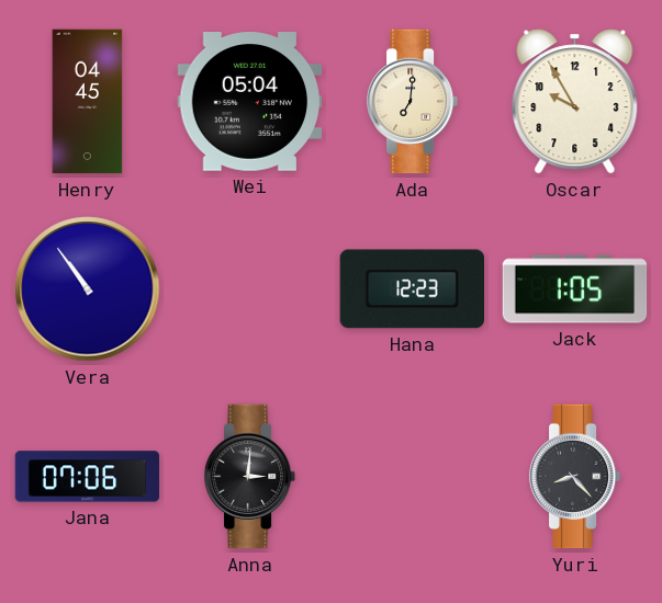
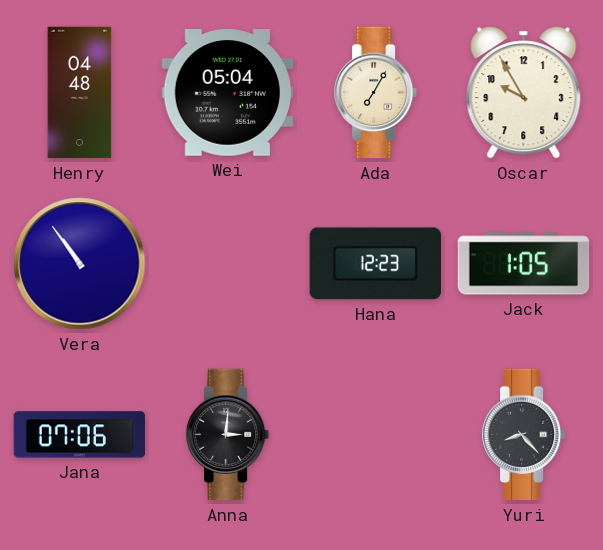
Henry: 04:45 -> 04:48 (80, 93)
Ada: 7:01 -> 7:05 (376, 93)
